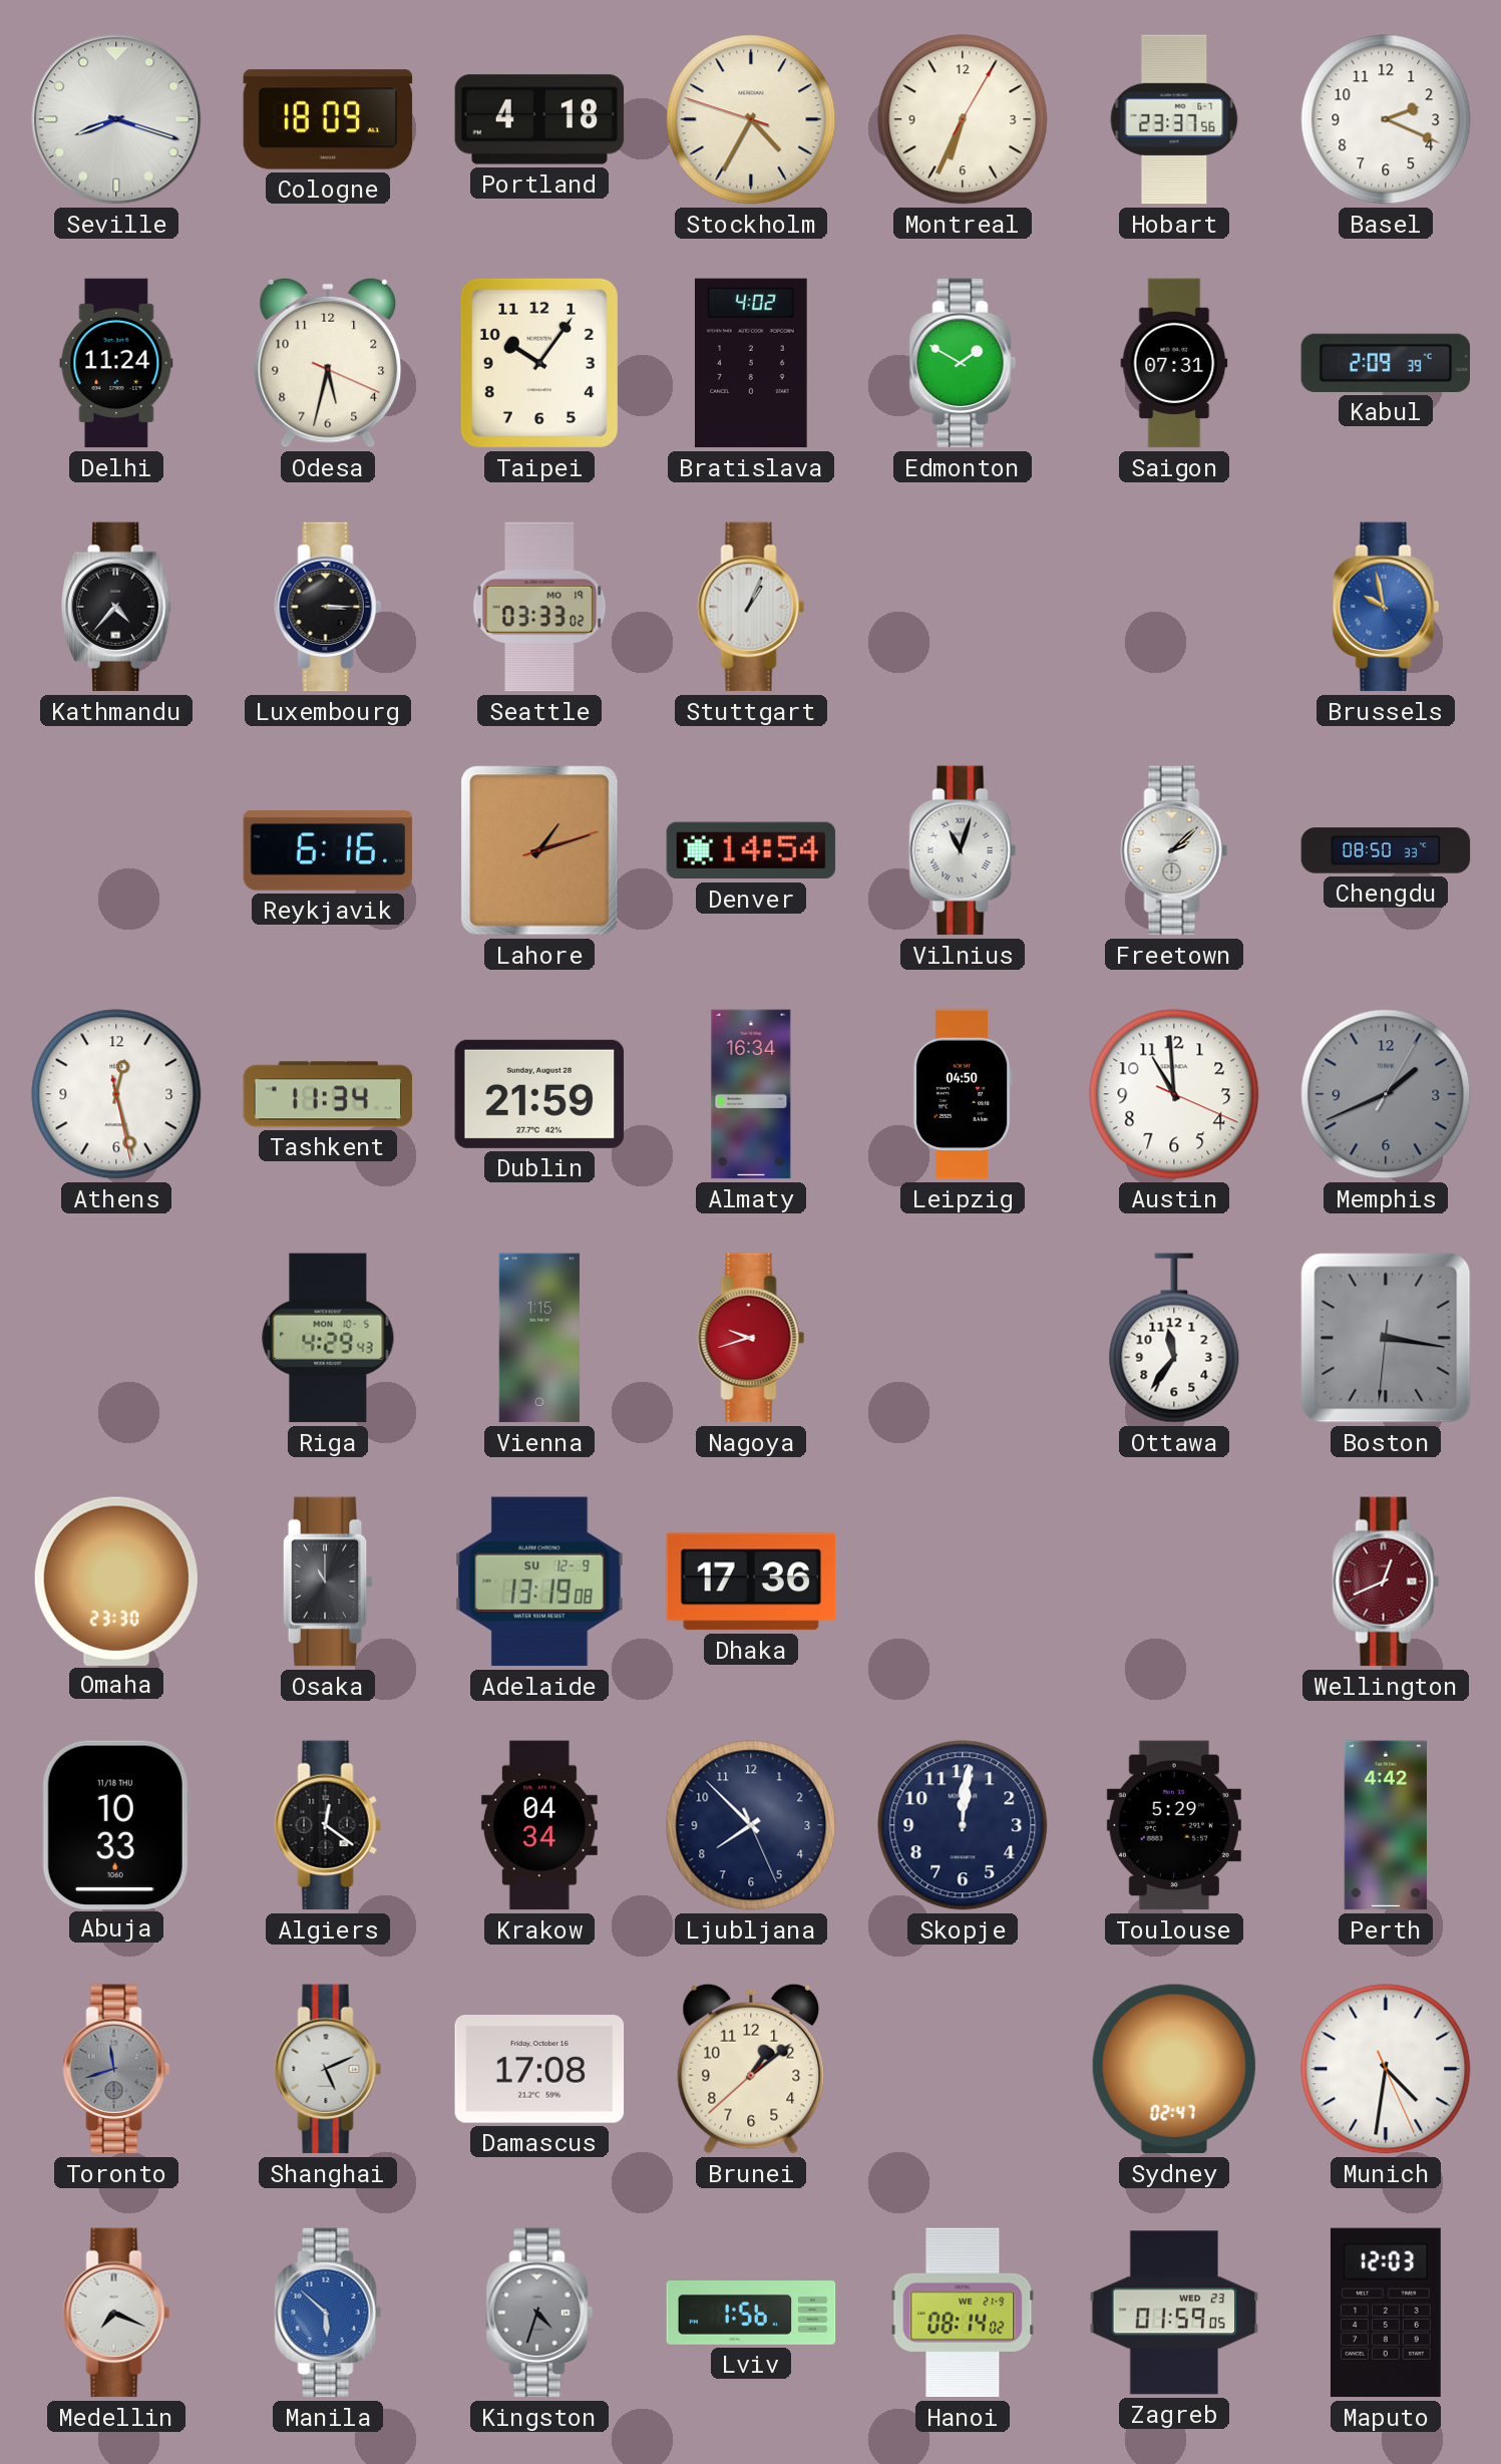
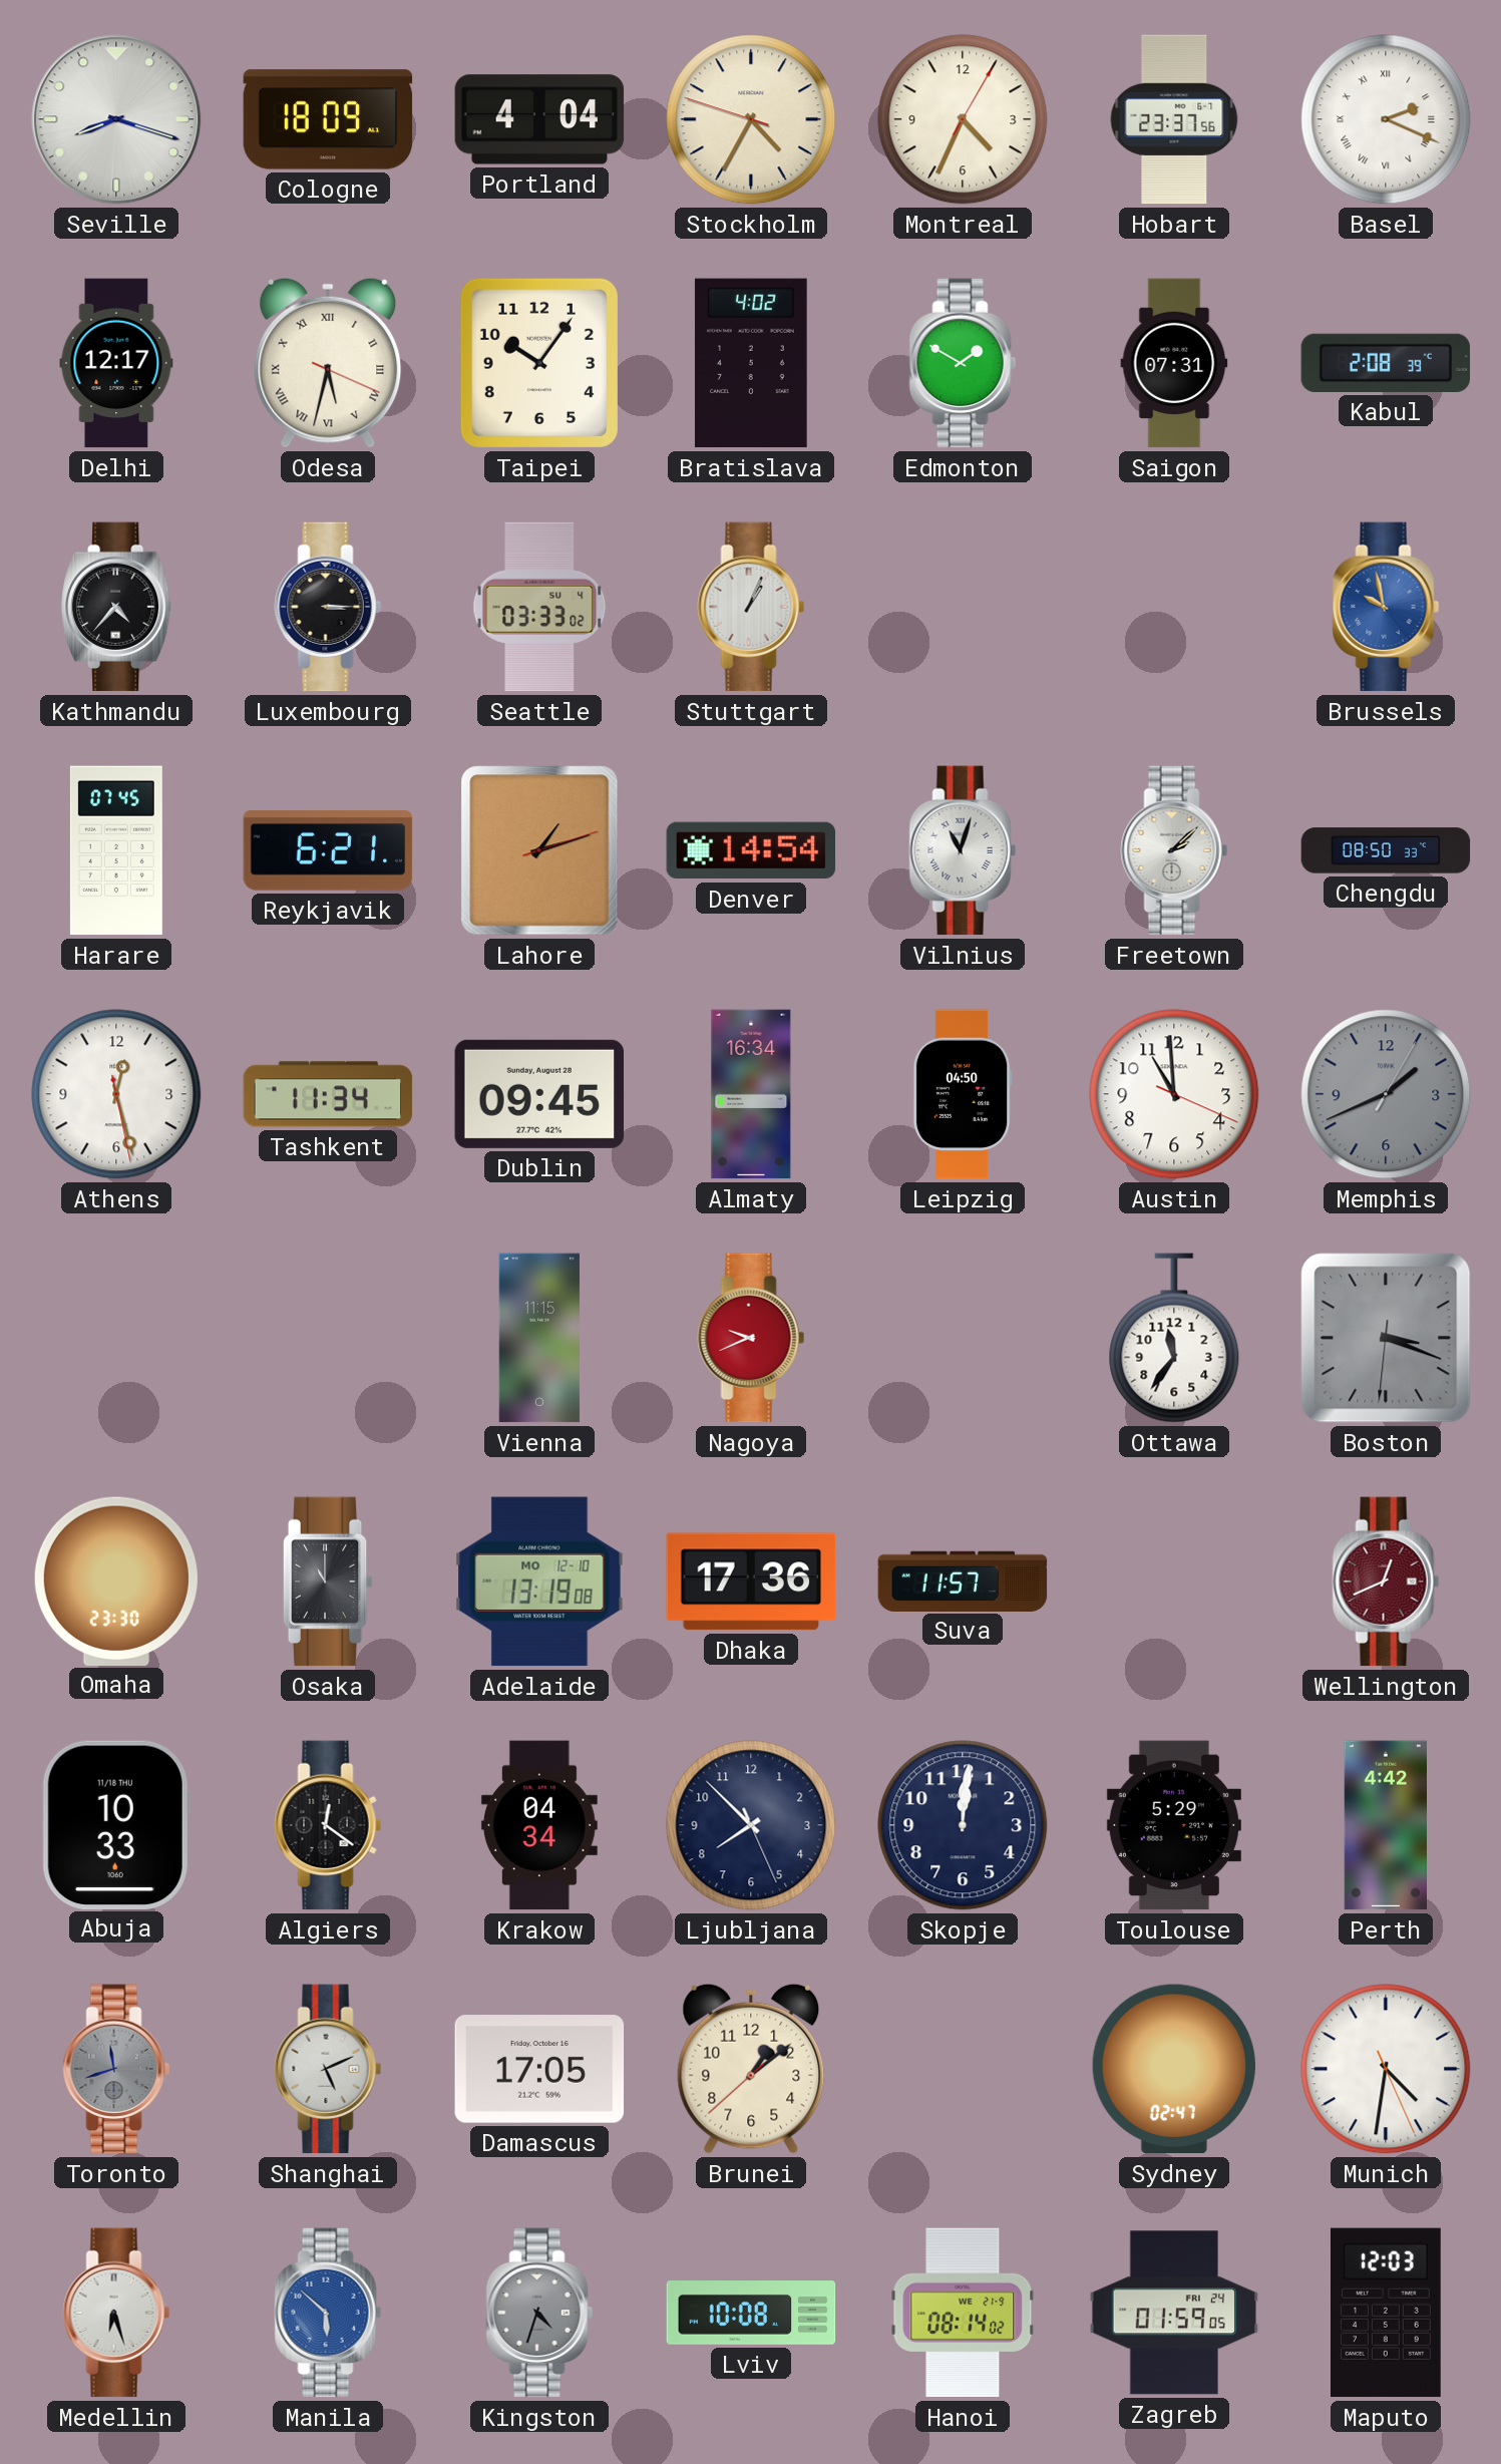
Portland: 4:18 -> 4:04 (539, 119)
Montreal: 6:34 -> 4:34 (963, 119)
Basel numerals: Arabic -> Roman (1386, 119)
Delhi: 11:24 -> 12:17 (116, 363)
Odesa numerals: Arabic -> Roman (328, 363)
Kabul: 2:09 -> 2:08 (1386, 363)
Seattle date: MO 19 -> SU 4 (539, 607)
Harare: none -> 07:45 (116, 850)
Reykjavik: 6:16 -> 6:21 (328, 850)
Dublin: 21:59 -> 09:45 (539, 1094)
Riga: 4:29 -> none (328, 1338)
Vienna: 1:15 -> 11:15 (539, 1338)
Nagoya: 9:42 -> 9:41 (751, 1338)
Boston: 3:16 -> 3:18 (1386, 1338)
Adelaide date: SU 12-9 -> MO 12-10 (539, 1581)
Suva: none -> 11:57 (963, 1580)
Damascus: 17:08 -> 17:05 (539, 2069)
Medellin: 7:19 -> 6:27 (116, 2313)
Lviv: 1:56 -> 10:08 (751, 2314)
Zagreb date: WED 23 -> FRI 24 (1174, 2313)
